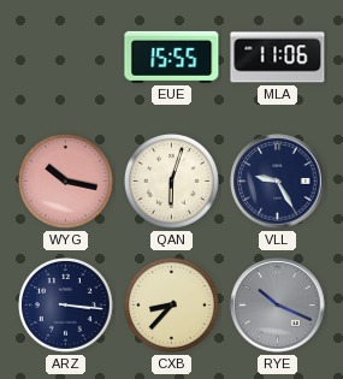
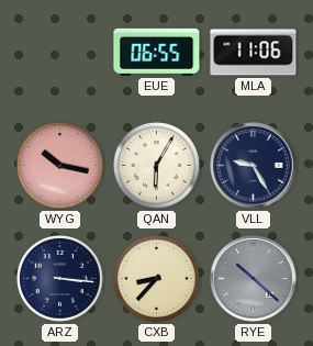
EUE: 15:55 -> 06:55 (157, 52)
QAN: 6:03 -> 6:05 (157, 166)
RYE: 10:19 -> 10:22 (254, 279)
